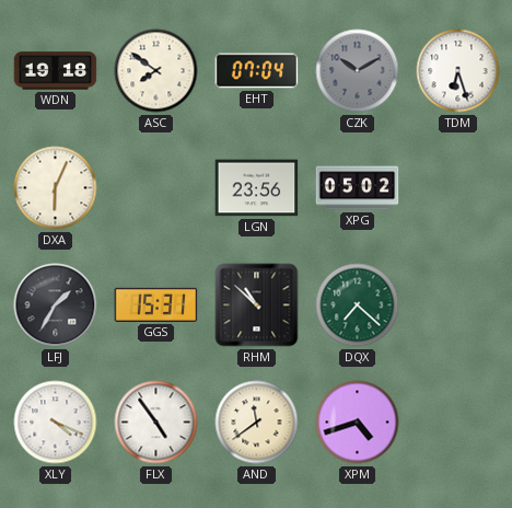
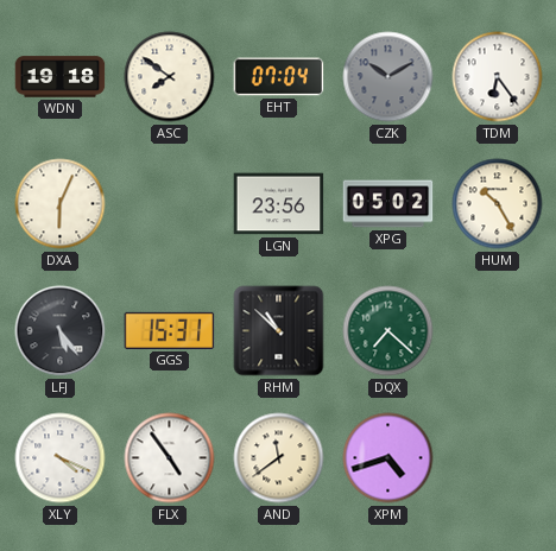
TDM: 6:27 -> 6:24 (498, 77)
HUM: none -> 10:25 (498, 204)
LFJ: 1:35 -> 5:24 (61, 331)
